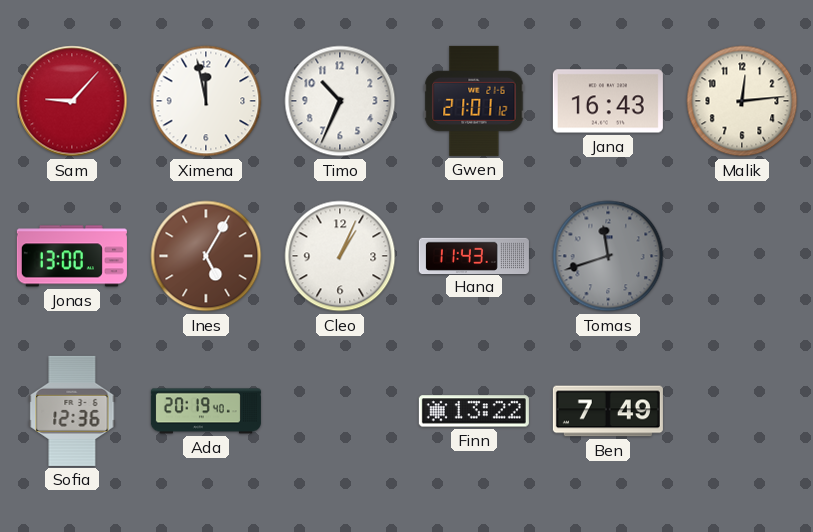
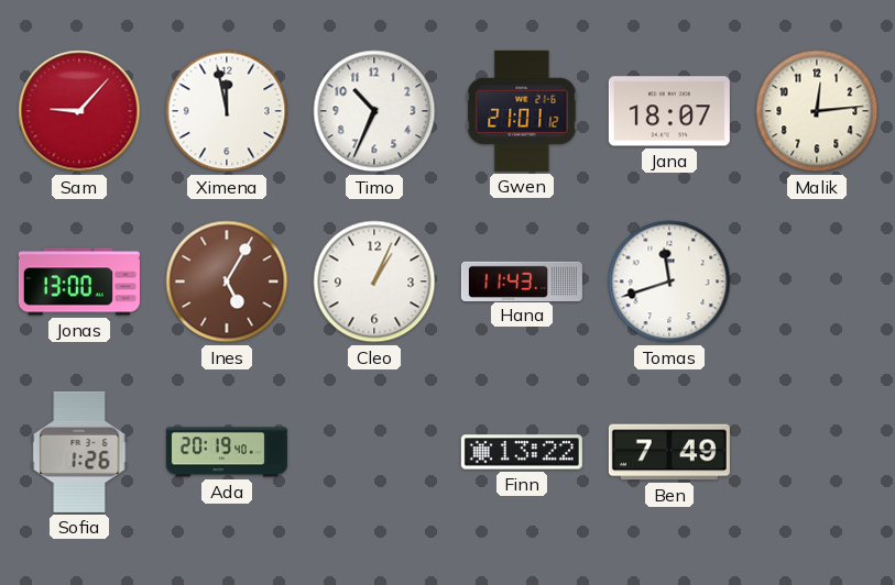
Jana: 16:43 -> 18:07 (669, 111)
Tomas dial: grey -> white (669, 282)
Sofia: 12:36 -> 1:26 (79, 452)
